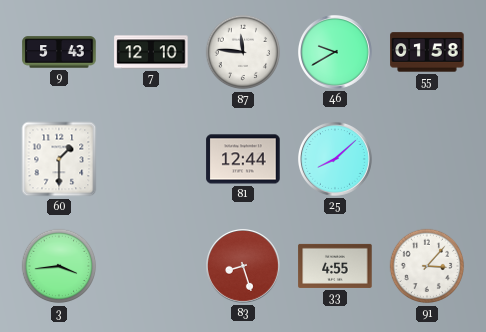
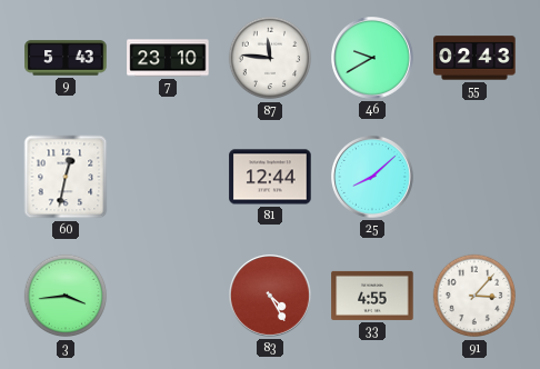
7: 12:10 -> 23:10 (168, 58)
55: 01:58 -> 02:43 (474, 58)
60: 1:30 -> 12:32 (66, 177)
83: 8:27 -> 4:25 (271, 297)
